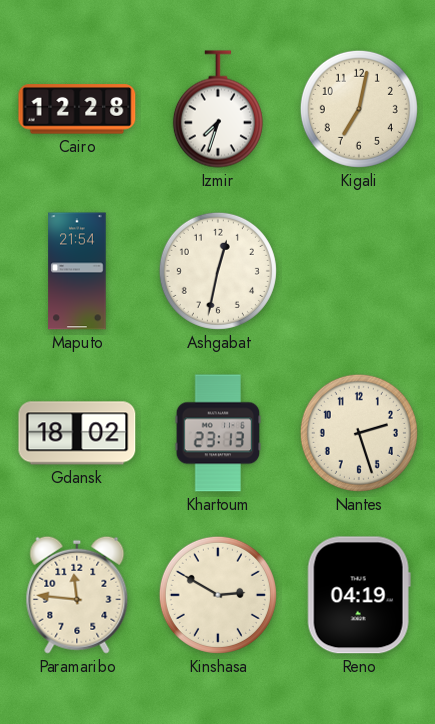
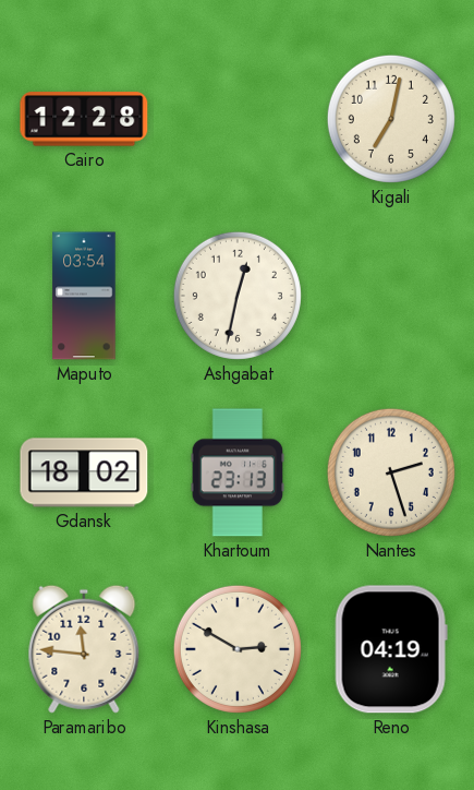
Izmir: 7:33 -> none (218, 109)
Maputo: 21:54 -> 03:54 (84, 296)
